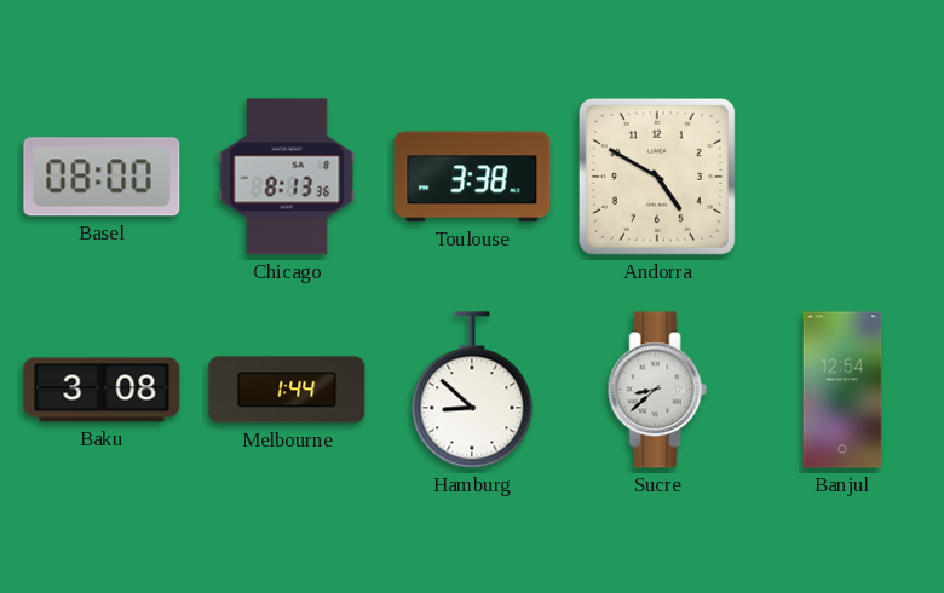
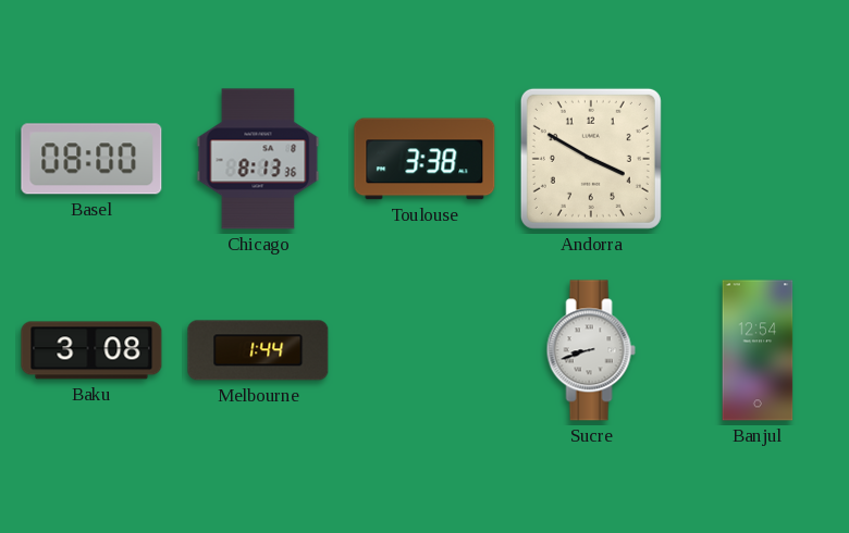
Andorra: 4:50 -> 3:50 (591, 159)
Hamburg: 8:52 -> none (472, 390)
Sucre: 8:38 -> 8:42 (591, 350)
